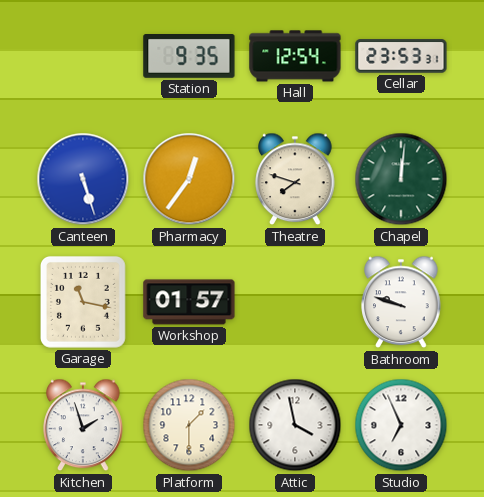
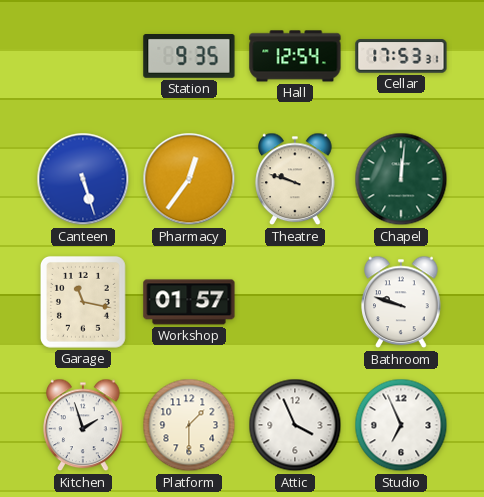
Cellar: 23:53 -> 17:53 (401, 56)
Theatre: 7:48 -> 9:48 (295, 179)
Attic: 3:58 -> 3:56 (295, 425)
